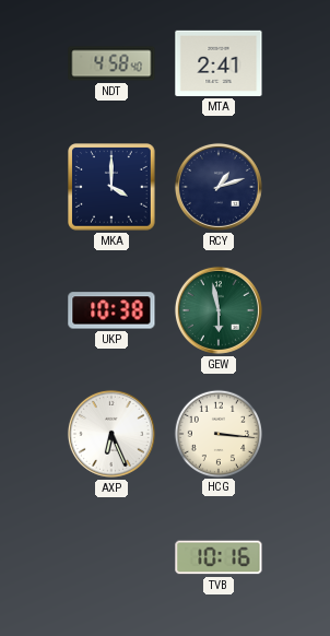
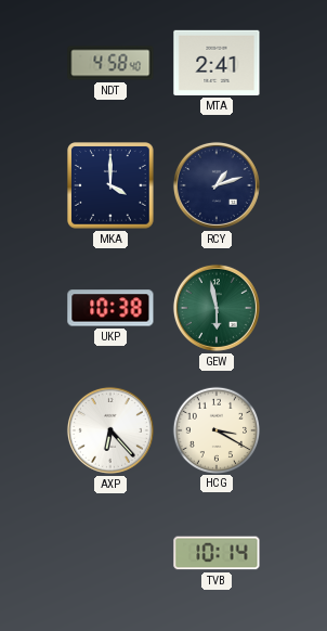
AXP: 6:26 -> 6:23 (110, 430)
HCG: 3:16 -> 3:20 (215, 429)
TVB: 10:16 -> 10:14 (217, 553)
